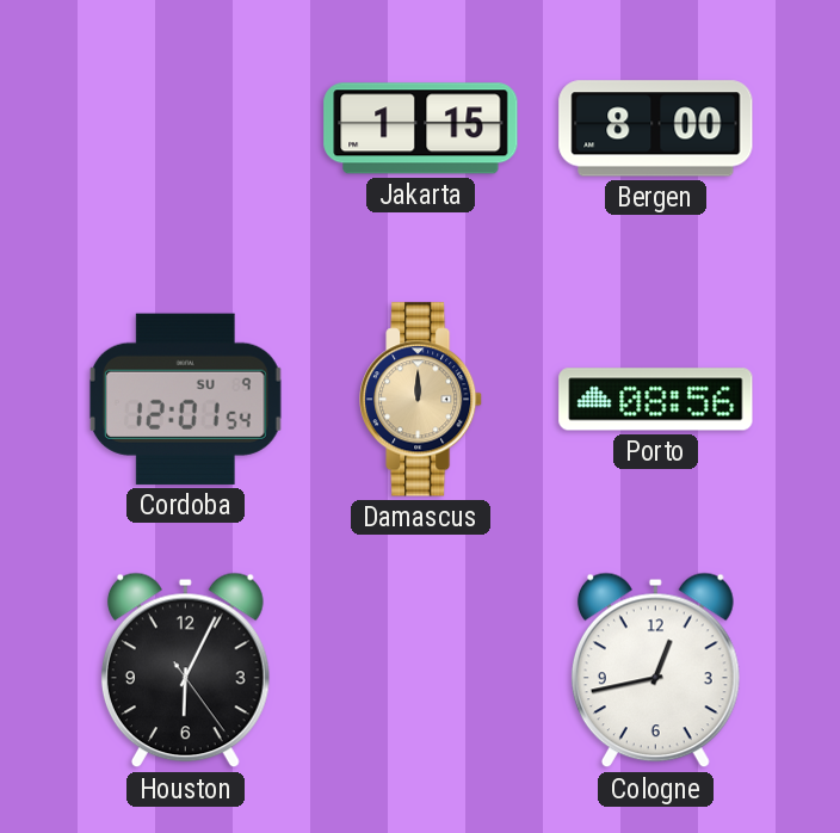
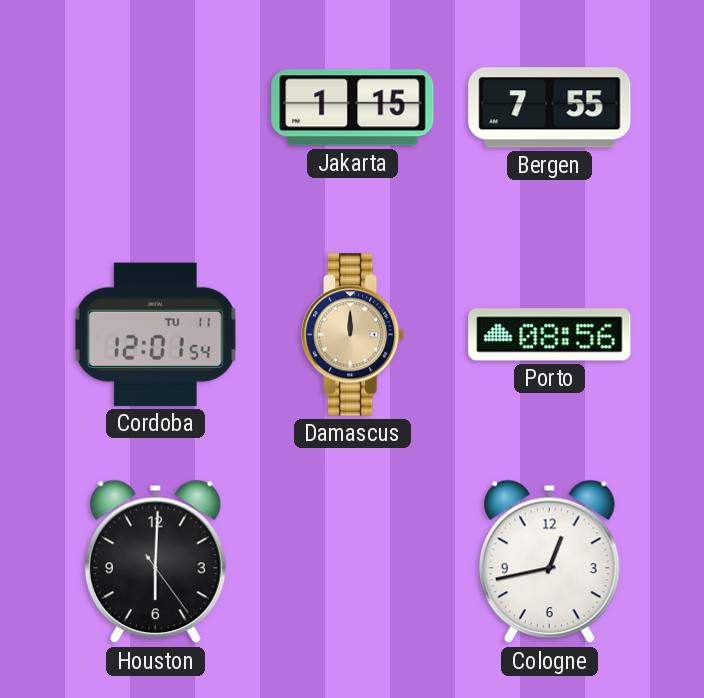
Bergen: 8:00 -> 7:55 (550, 108)
Cordoba date: SU 9 -> TU 11 (155, 334)
Houston: 6:04 -> 6:00 (155, 562)
